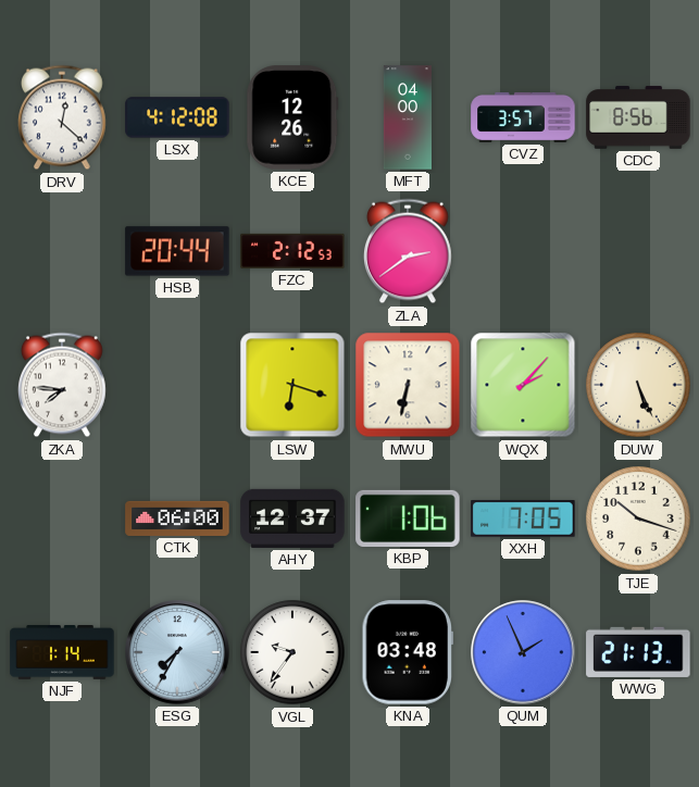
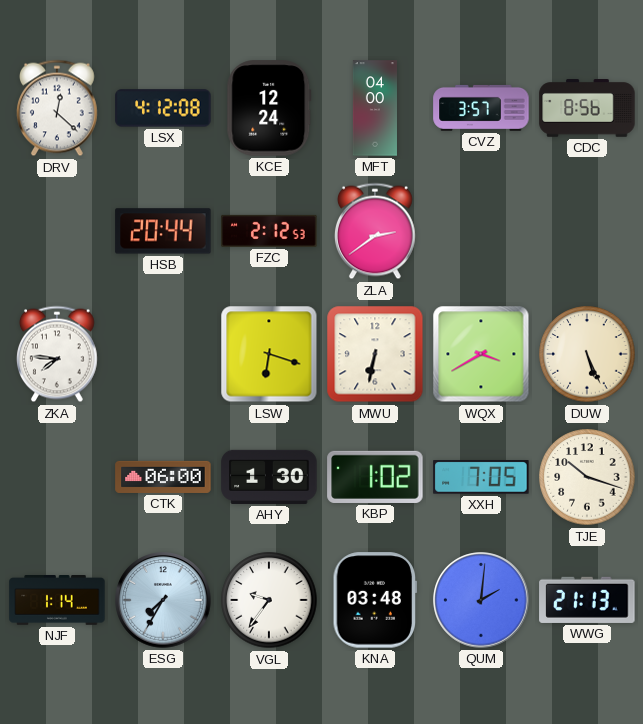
KCE: 12:26 -> 12:24 (269, 108)
WQX: 2:07 -> 3:40 (481, 354)
AHY: 12:37 -> 1:30 (269, 477)
KBP: 1:06 -> 1:02 (375, 477)
QUM: 1:56 -> 2:01 (481, 600)
